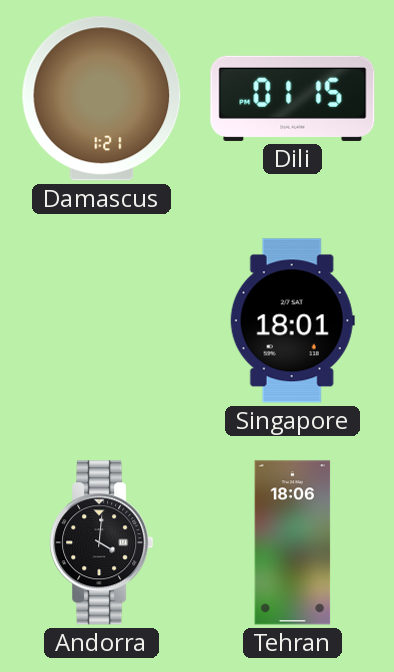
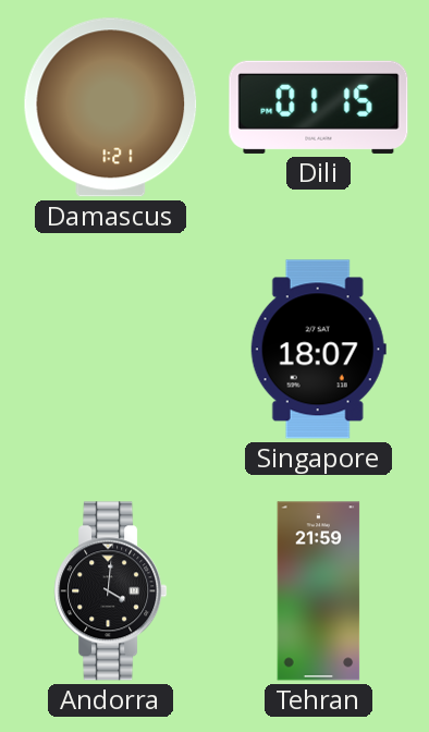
Singapore: 18:01 -> 18:07 (318, 350)
Tehran: 18:06 -> 21:59 (319, 591)
